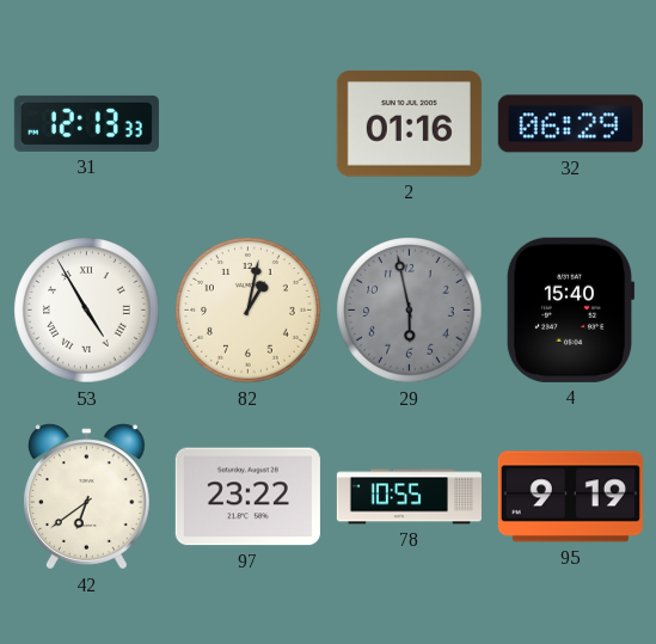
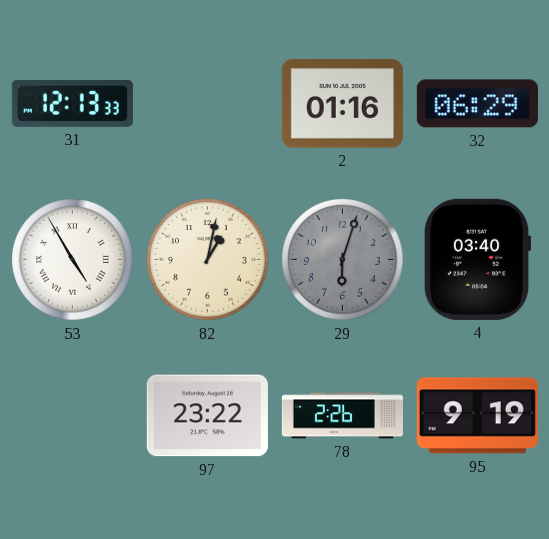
29: 5:58 -> 6:03 (343, 260)
4: 15:40 -> 03:40 (477, 259)
42: 6:39 -> none (86, 497)
78: 10:55 -> 2:26 (342, 416)
